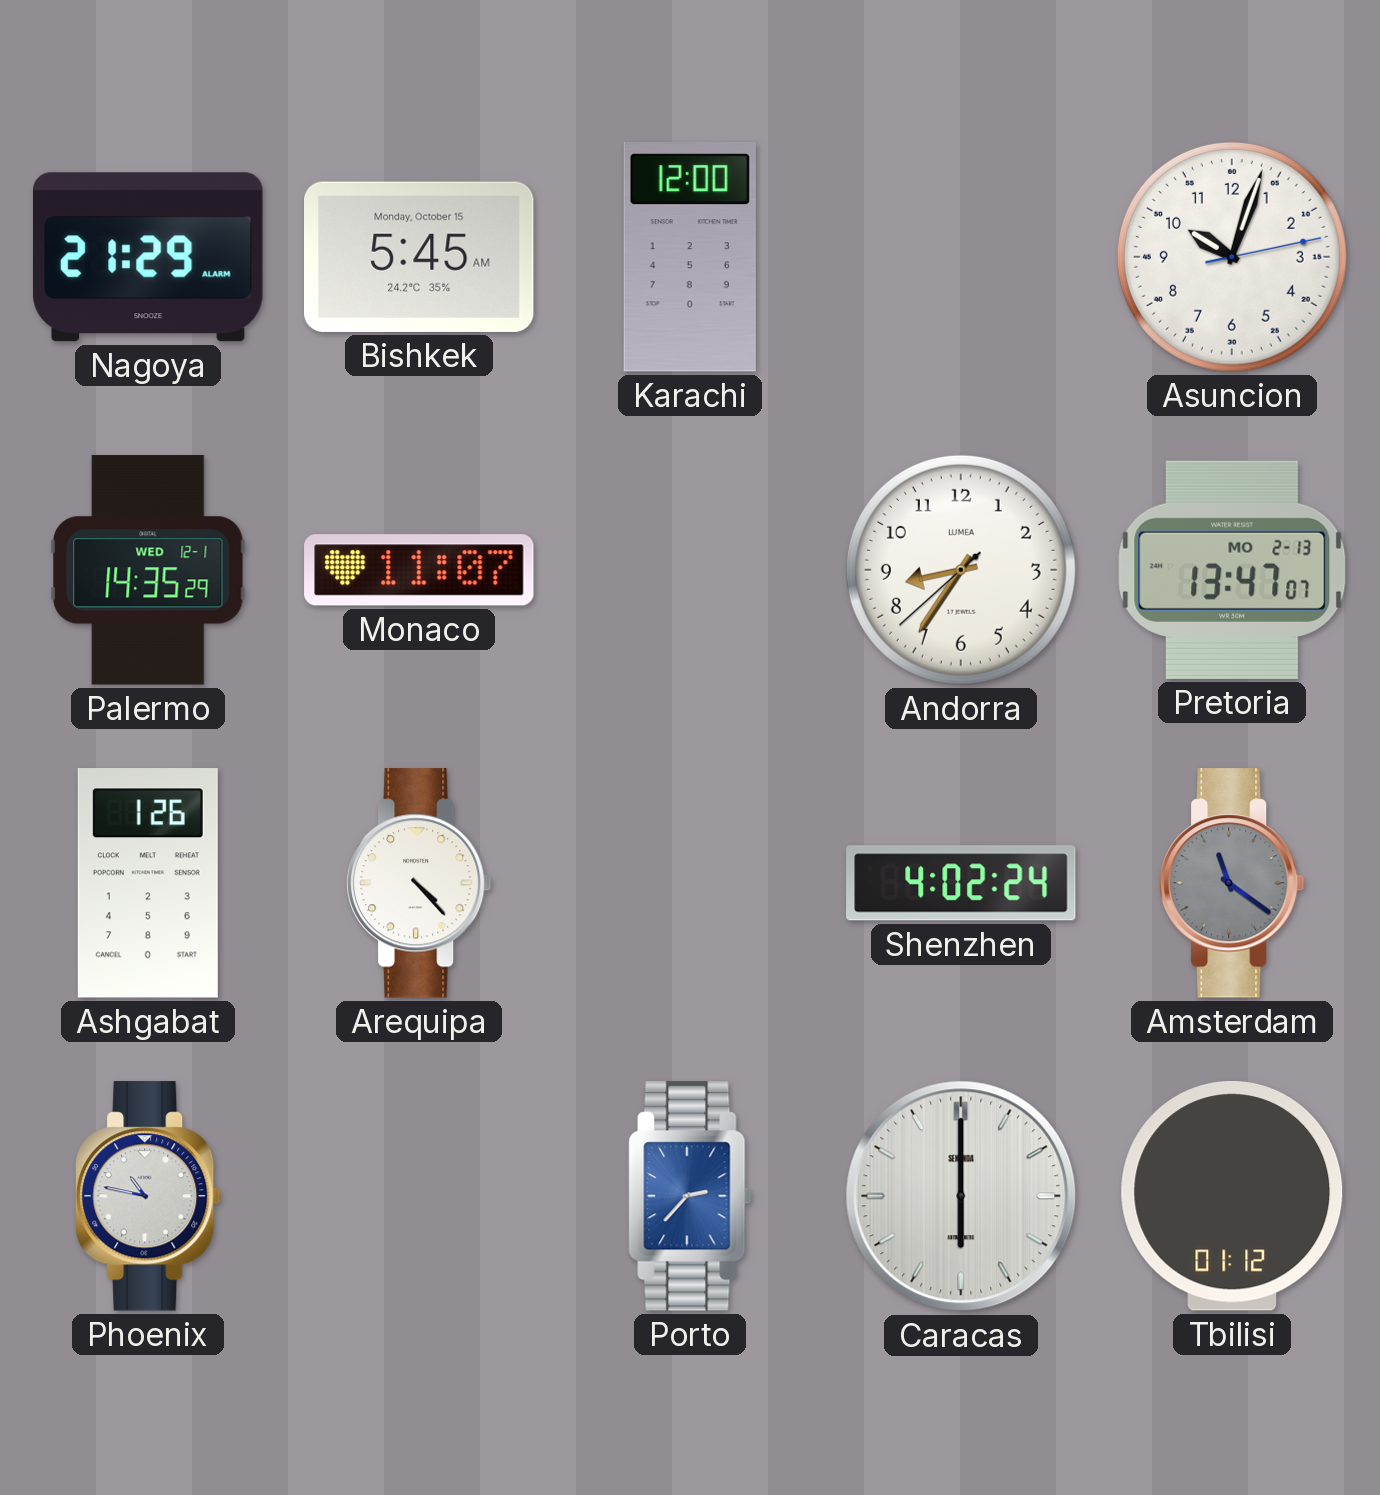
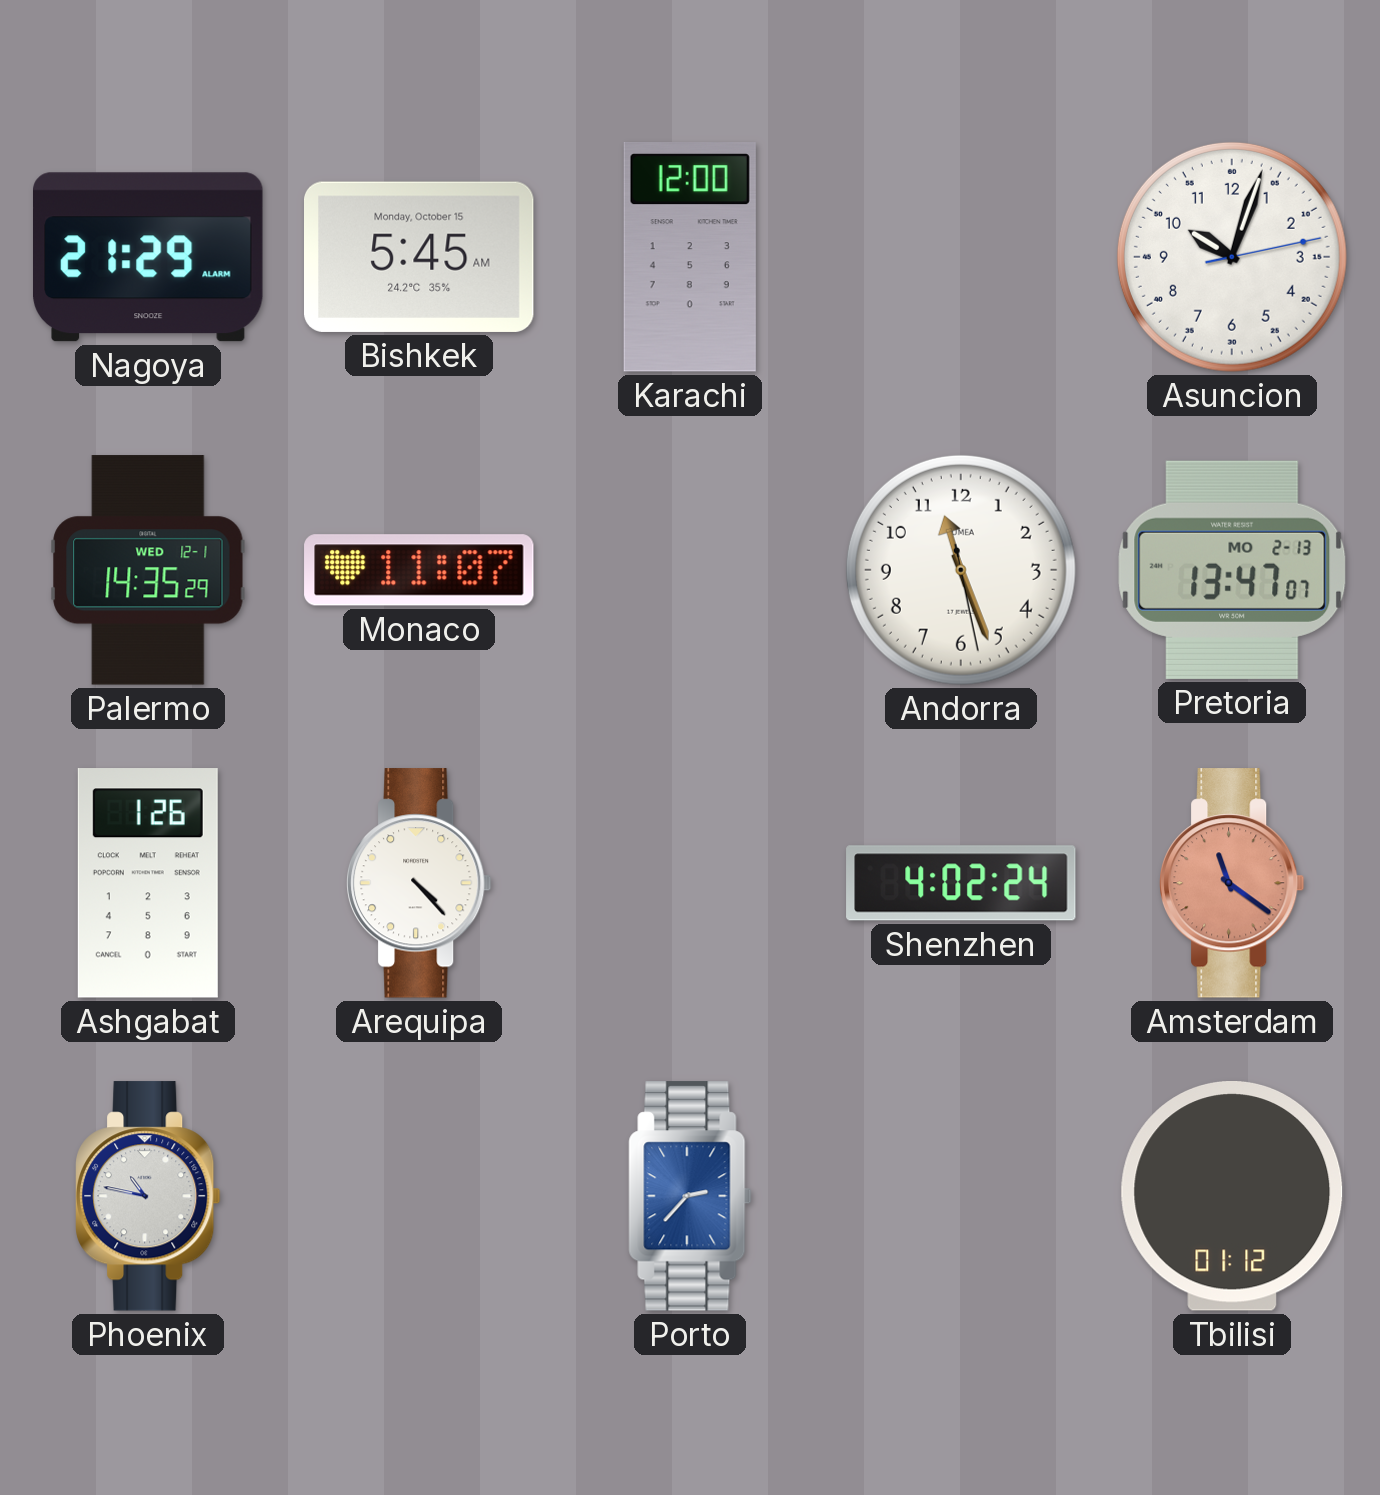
Andorra: 8:35 -> 11:26 (961, 570)
Amsterdam dial: grey -> salmon (1233, 883)
Caracas: 6:00 -> none (961, 1196)
